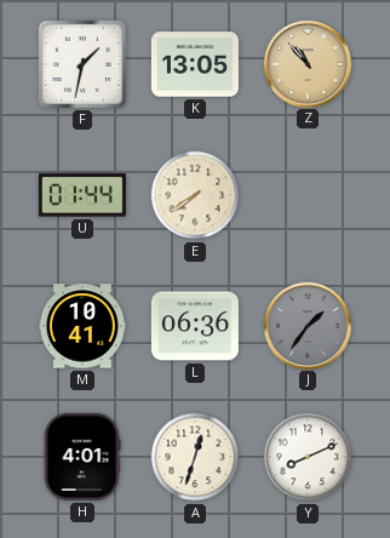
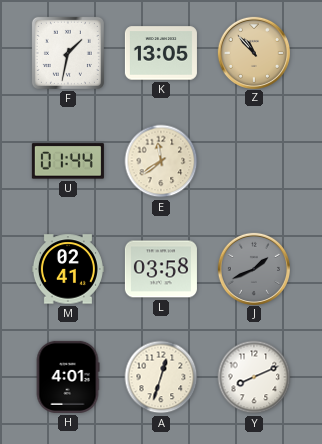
E: 7:39 -> 11:39 (161, 161)
M: 10:41 -> 02:41 (68, 269)
L: 06:36 -> 03:58 (161, 269)
J: 1:36 -> 1:41 (253, 268)
